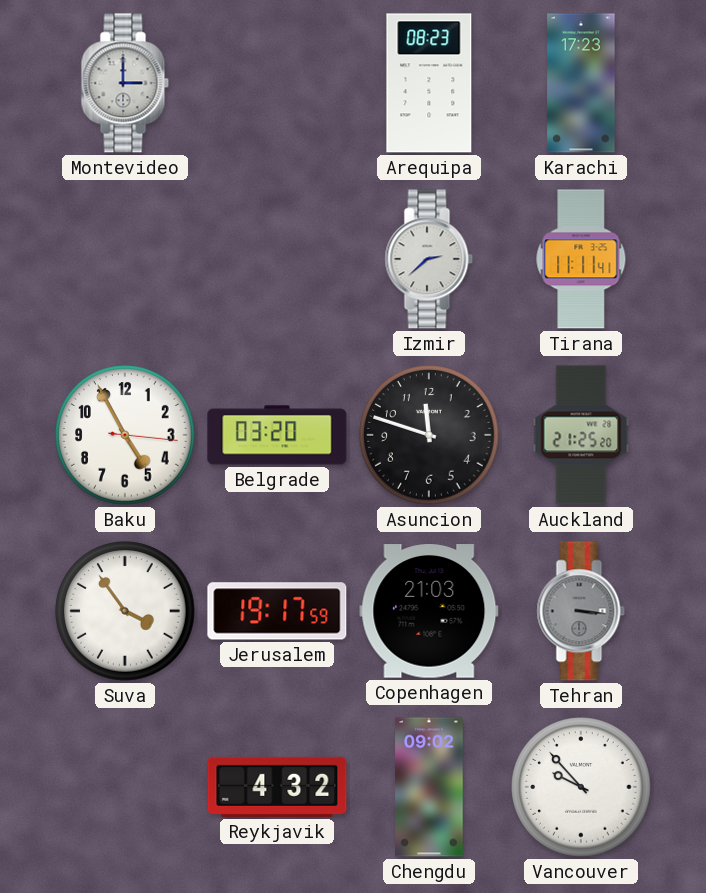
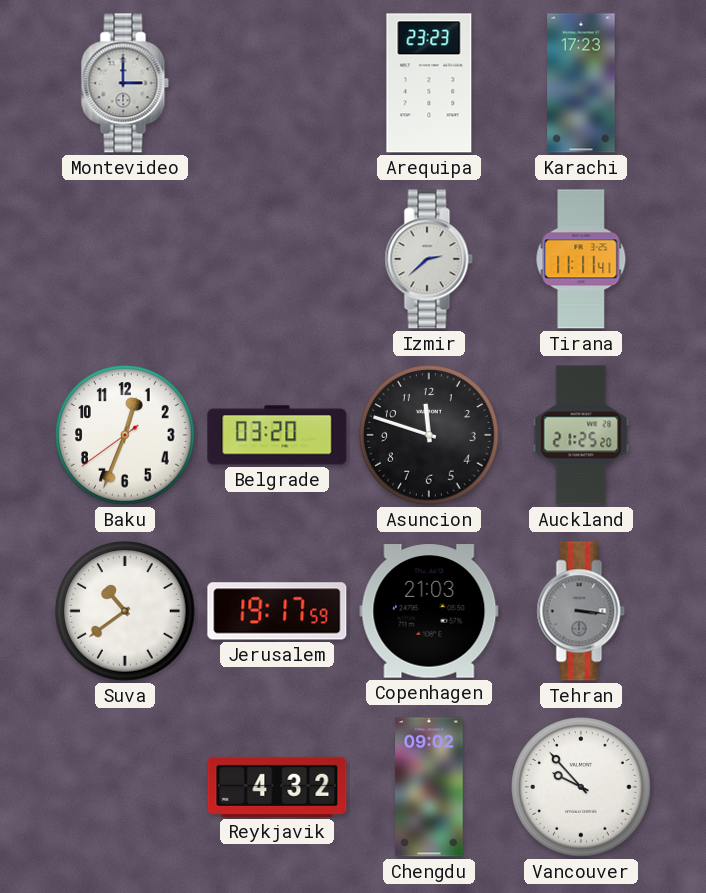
Arequipa: 08:23 -> 23:23 (429, 83)
Baku: 4:55 -> 12:33 (125, 435)
Suva: 3:54 -> 10:39 (125, 611)
